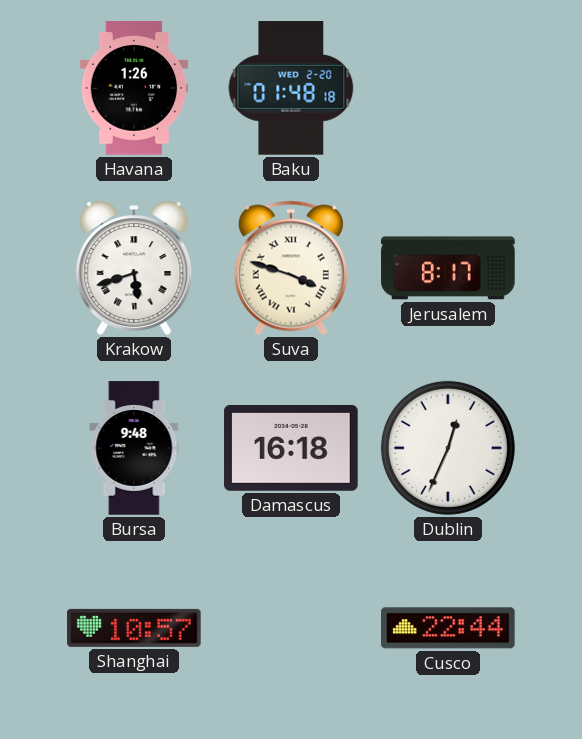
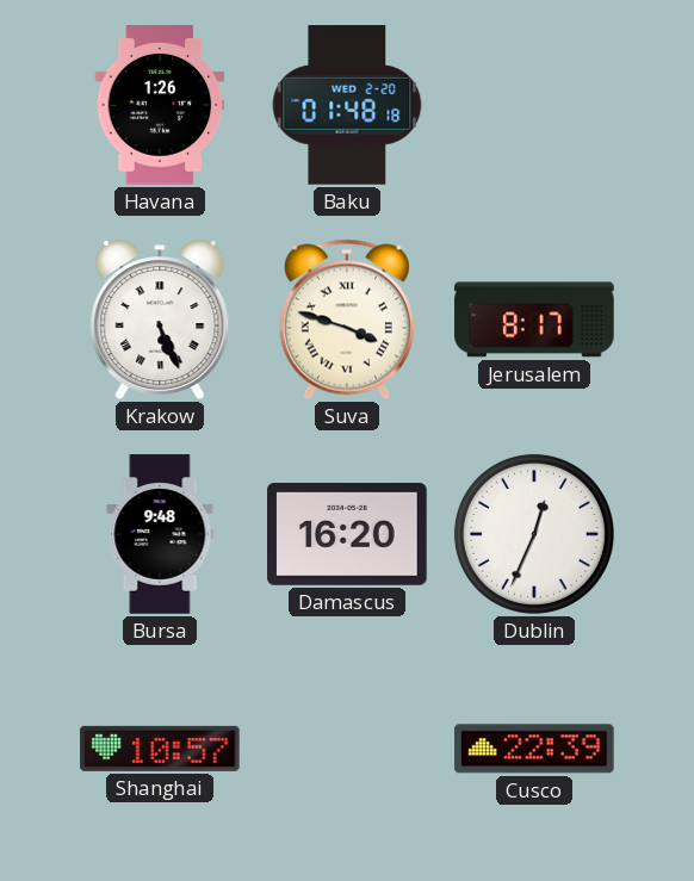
Krakow: 5:42 -> 5:26 (160, 319)
Damascus: 16:18 -> 16:20 (347, 534)
Cusco: 22:44 -> 22:39 (535, 749)
